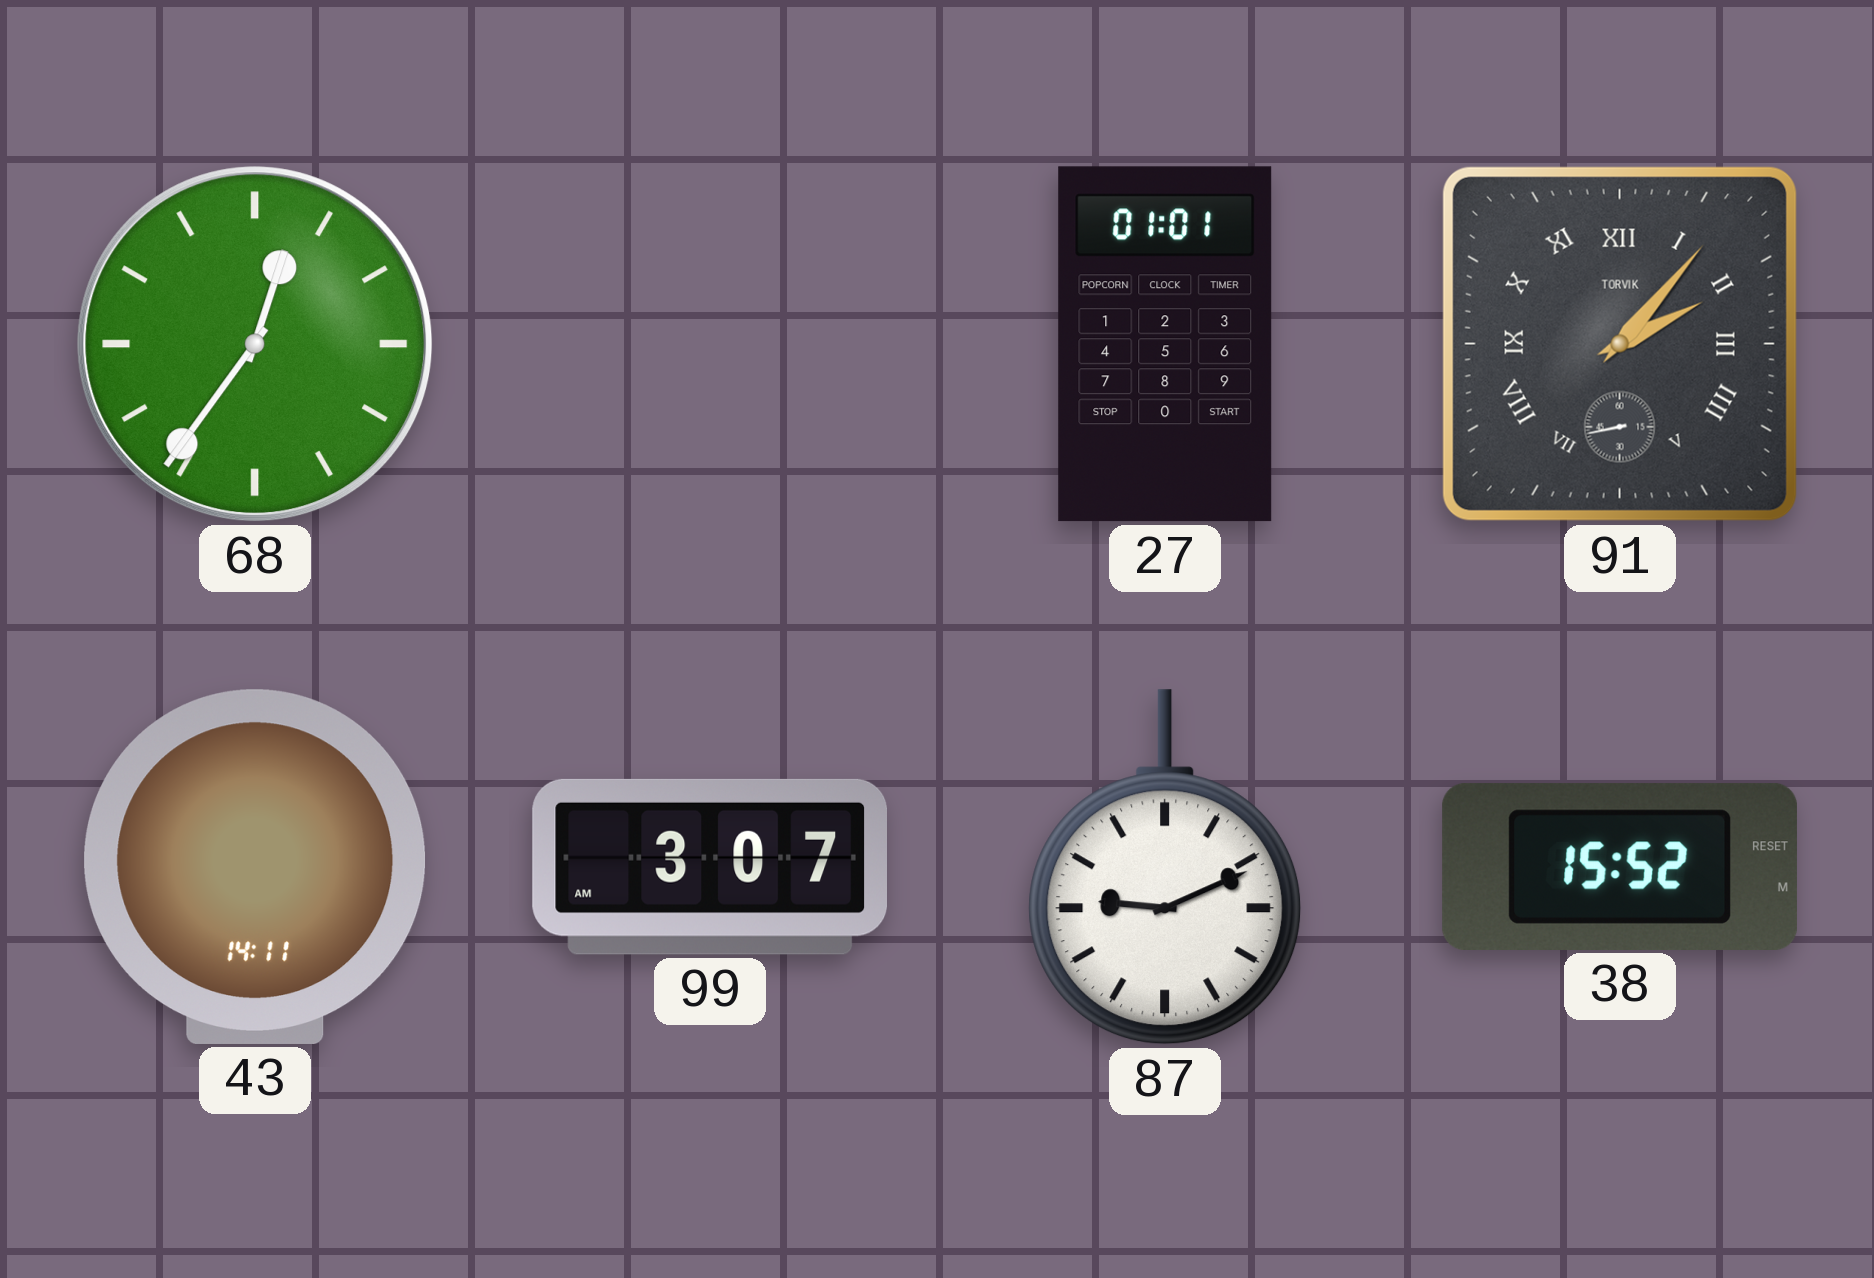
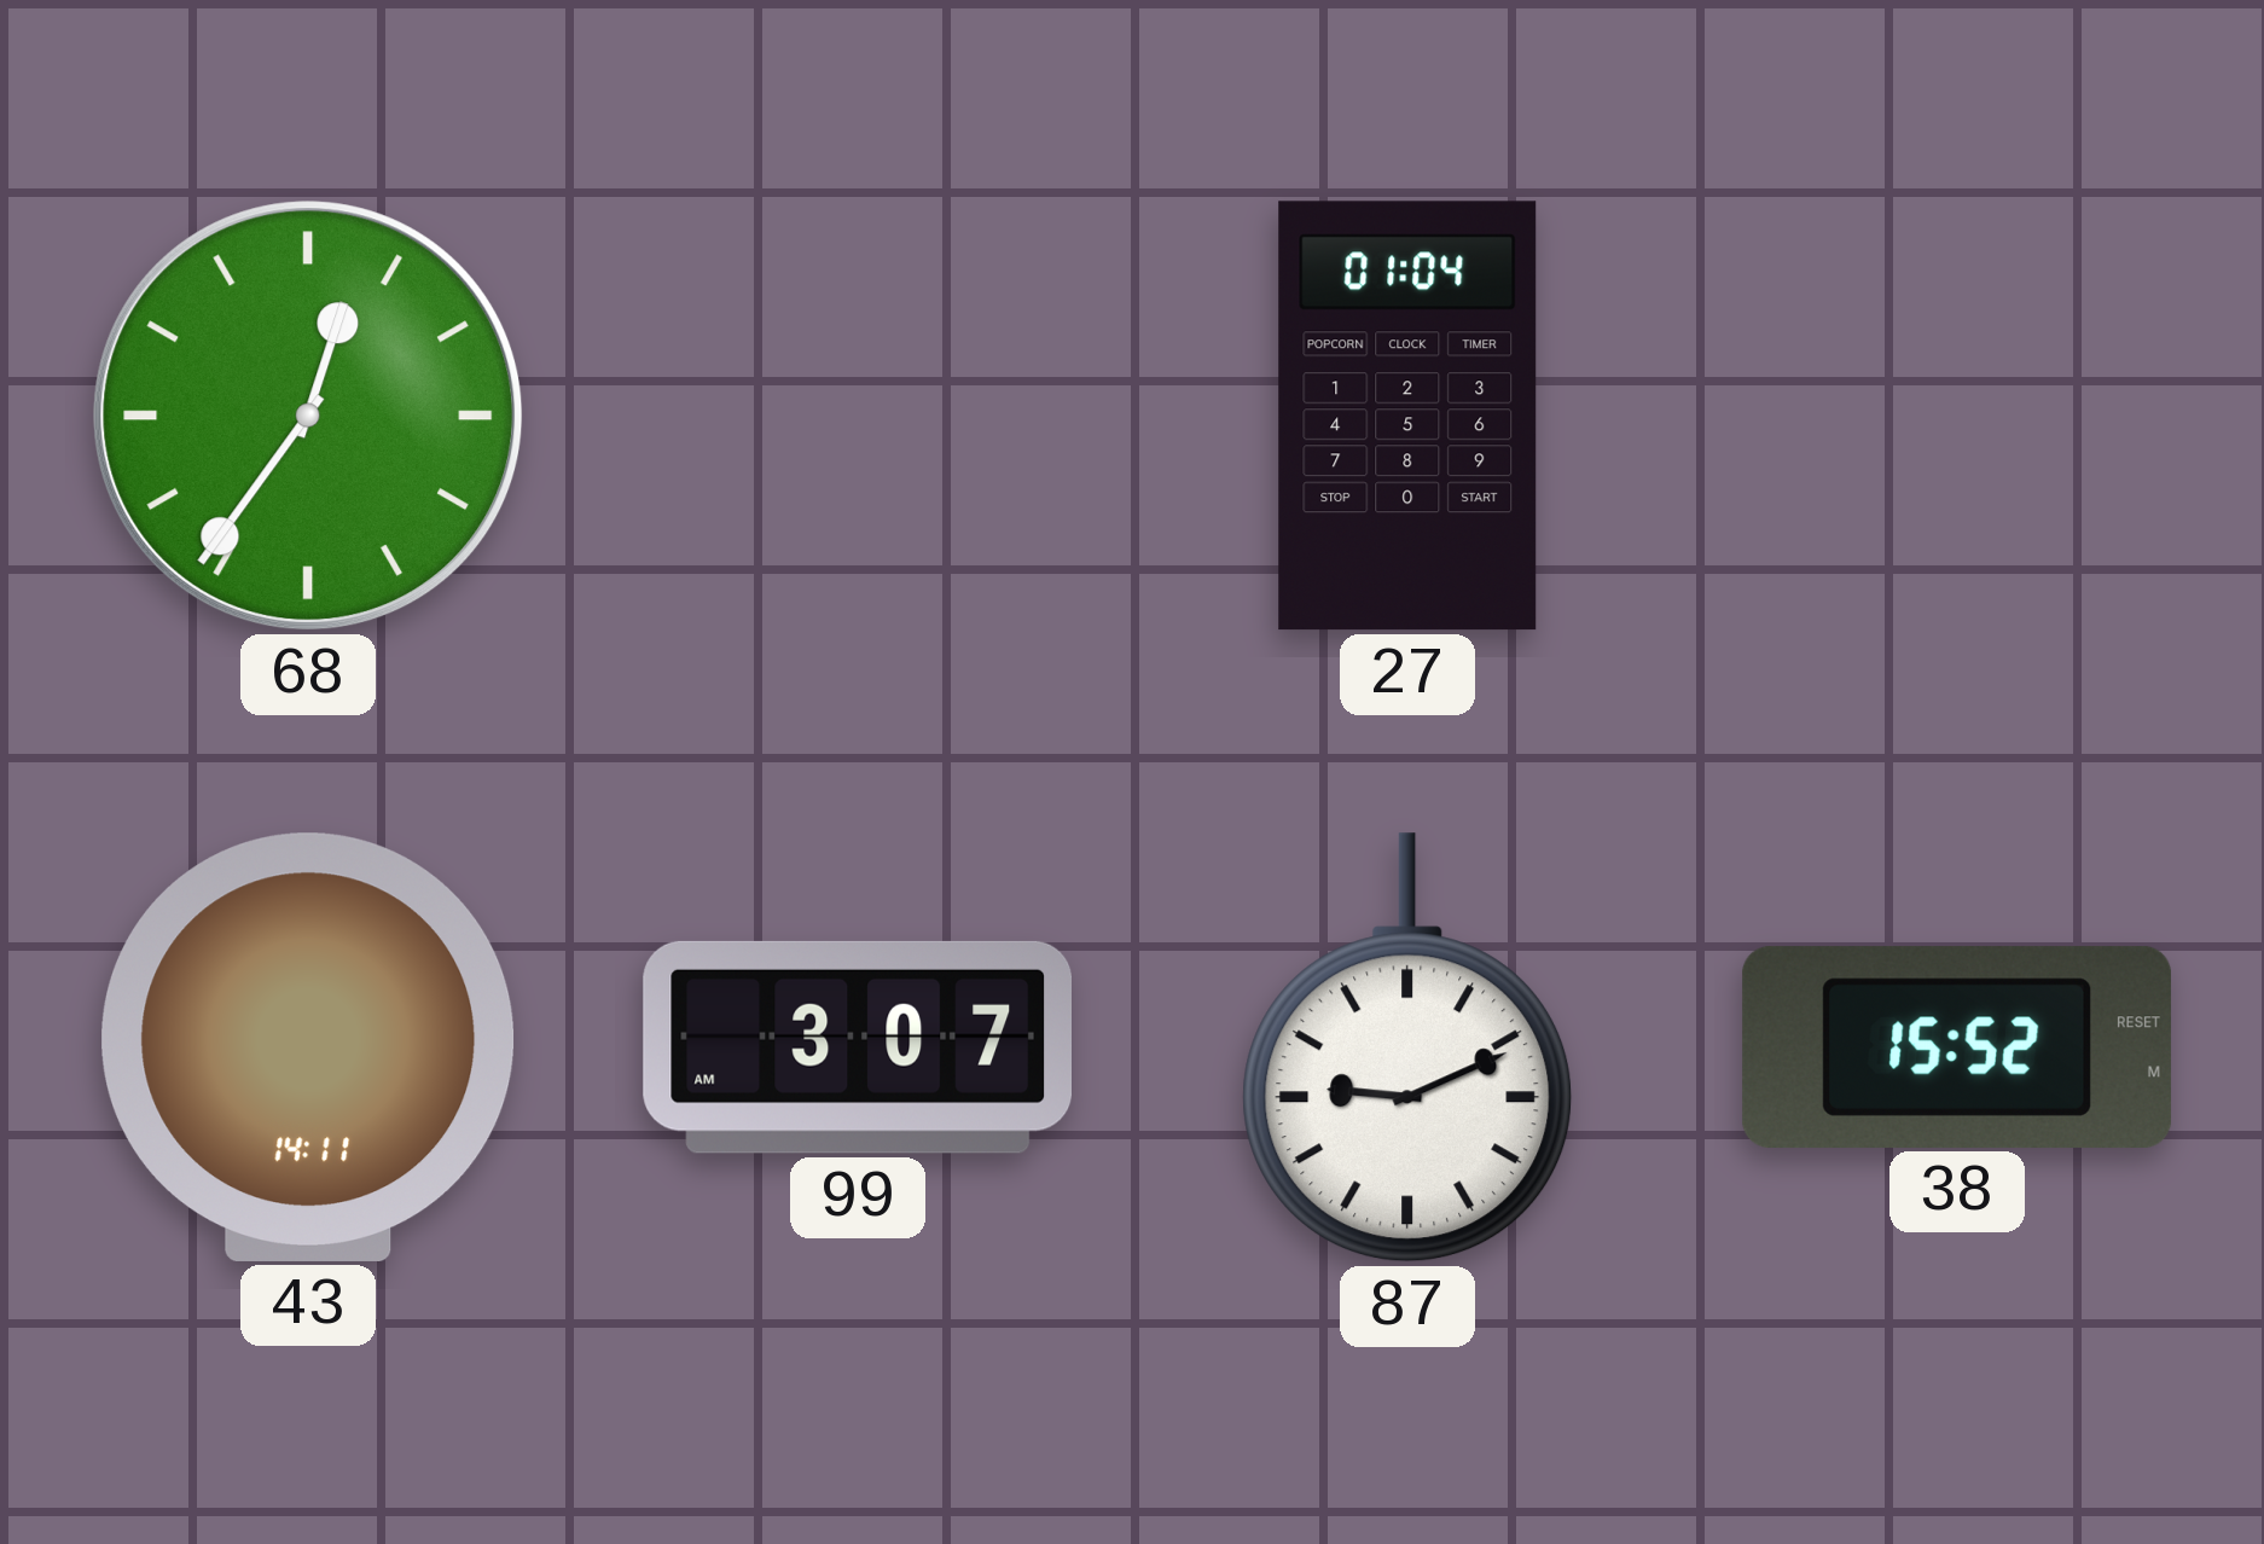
27: 01:01 -> 01:04 (1407, 416)
91: 2:06 -> none (1620, 344)
